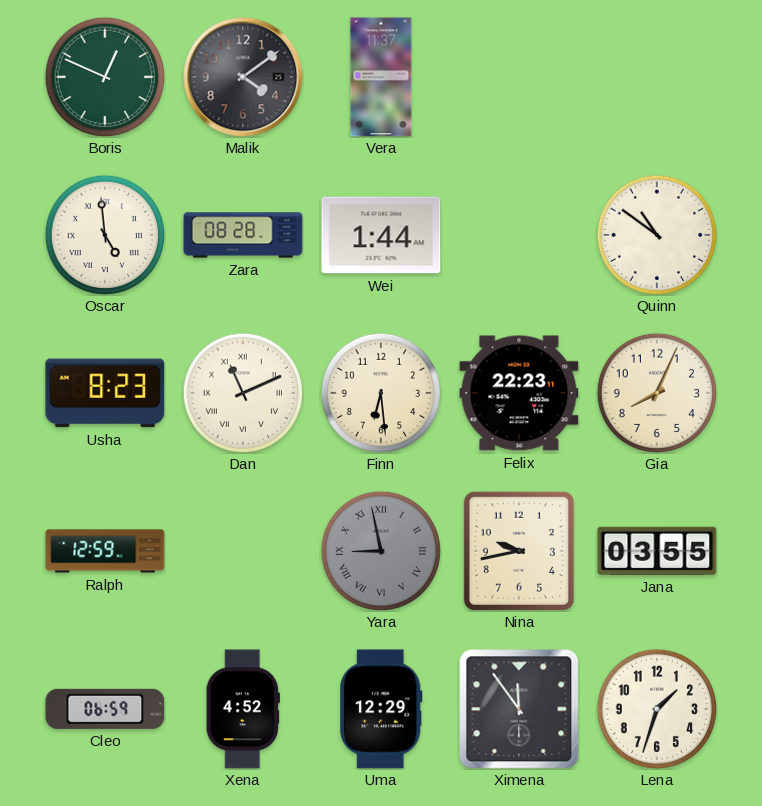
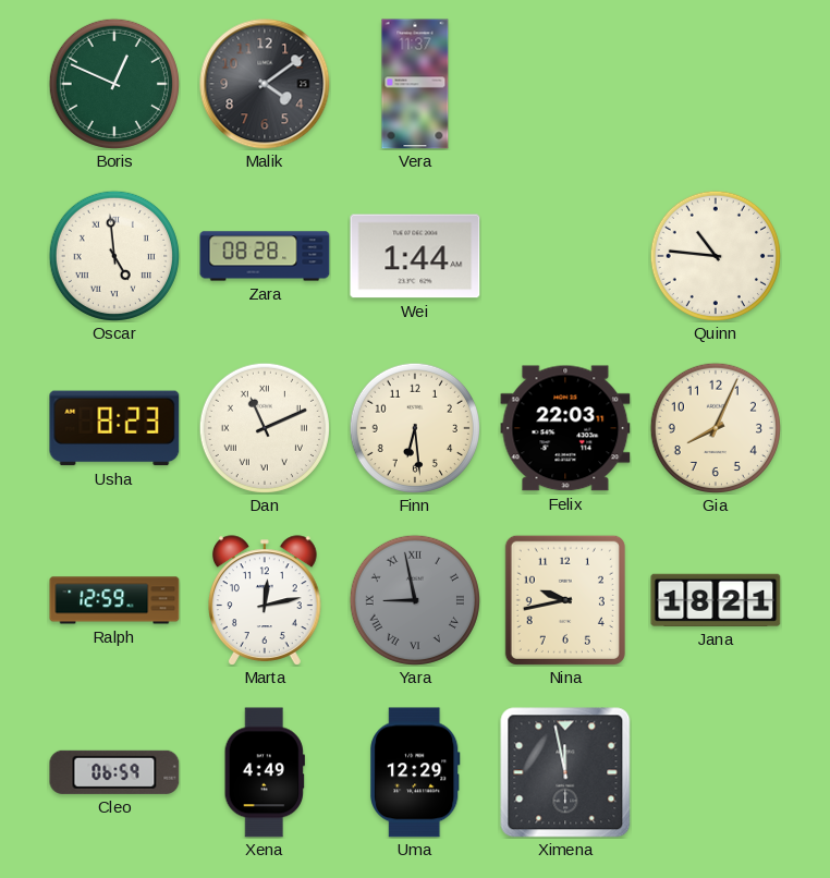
Quinn: 10:51 -> 10:46 (716, 256)
Felix: 22:23 -> 22:03 (565, 428)
Marta: none -> 12:13 (266, 600)
Jana: 03:55 -> 18:21 (716, 600)
Xena: 4:52 -> 4:49 (265, 772)
Ximena: 11:54 -> 11:58 (565, 772)
Lena: 1:33 -> none (657, 709)
